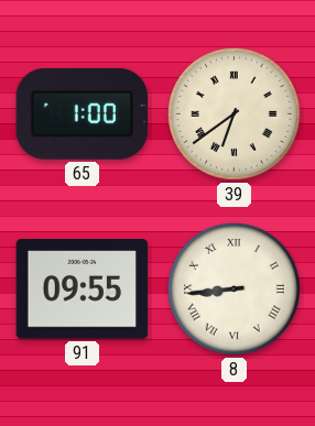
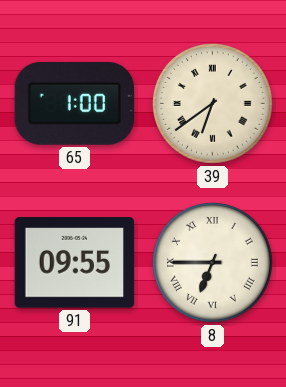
8: 8:44 -> 6:45 (212, 262)
